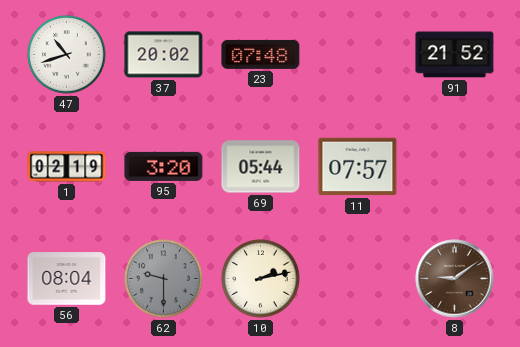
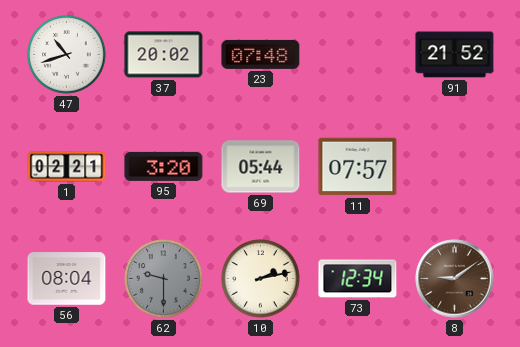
1: 02:19 -> 02:21 (67, 167)
73: none -> 12:34 (358, 279)
